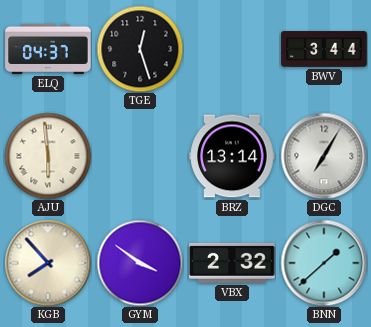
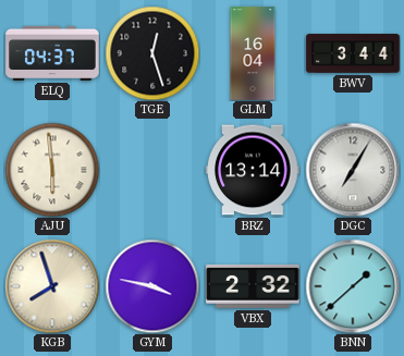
GLM: none -> 16:04 (253, 53)
KGB: 7:53 -> 7:57 (52, 286)
GYM: 3:51 -> 3:47 (152, 286)
